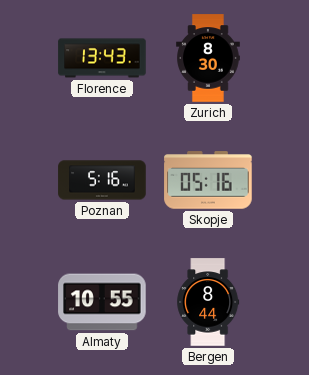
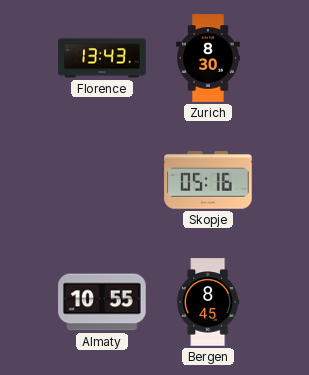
Poznan: 5:16 -> none (102, 180)
Bergen: 8:44 -> 8:45 (208, 302)
